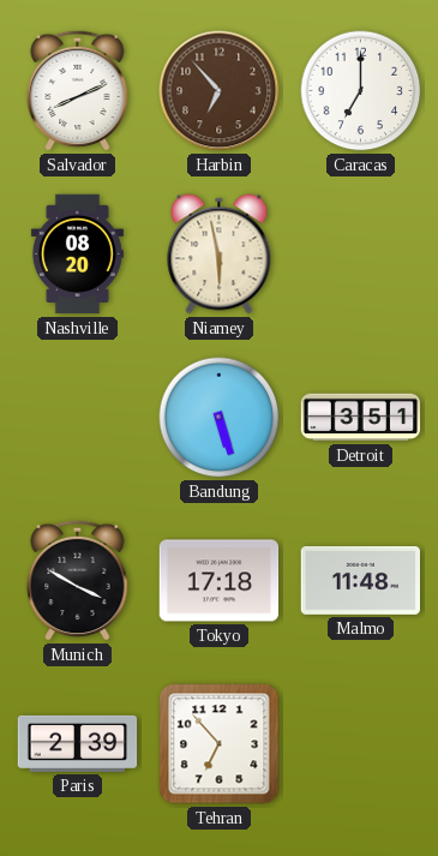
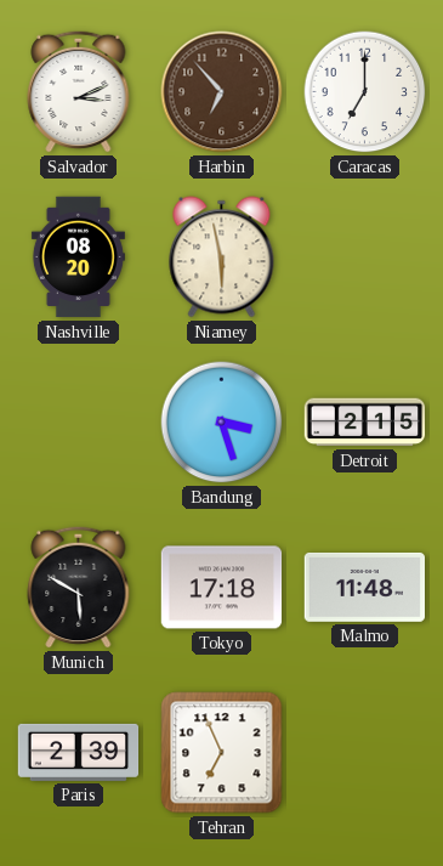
Salvador: 8:11 -> 3:11 (79, 91)
Bandung: 5:27 -> 3:27 (222, 423)
Detroit: 3:51 -> 2:15 (365, 423)
Munich: 3:50 -> 5:50 (79, 587)
Tehran: 6:53 -> 6:56 (222, 753)
